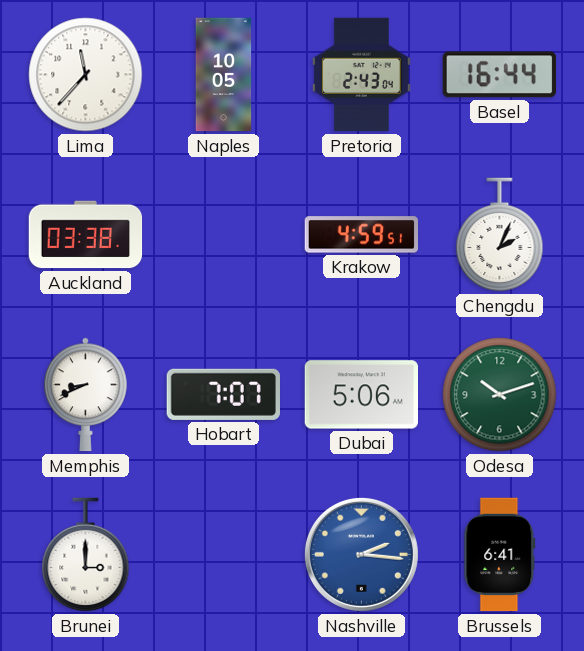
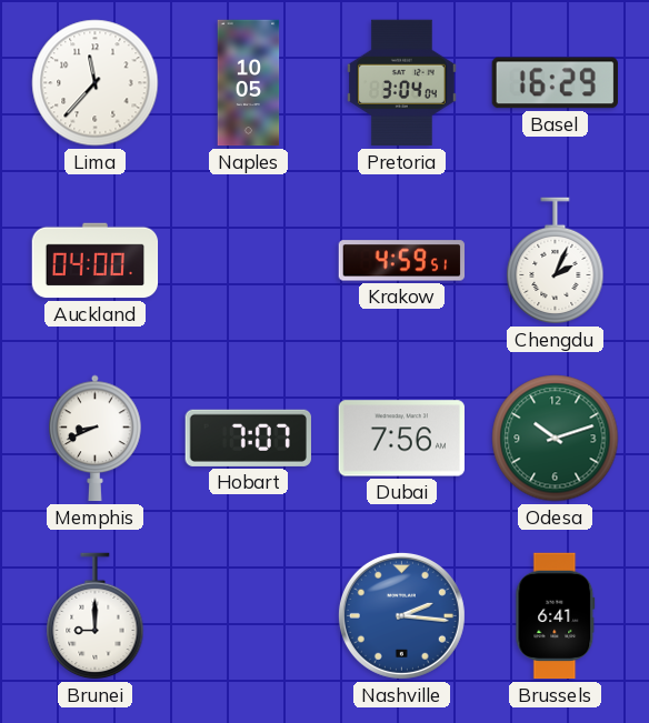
Pretoria: 2:43 -> 3:04 (401, 83)
Basel: 16:44 -> 16:29 (555, 83)
Auckland: 03:38 -> 04:00 (96, 261)
Dubai: 5:06 -> 7:56 (402, 439)
Brunei: 3:00 -> 9:00 (96, 616)
